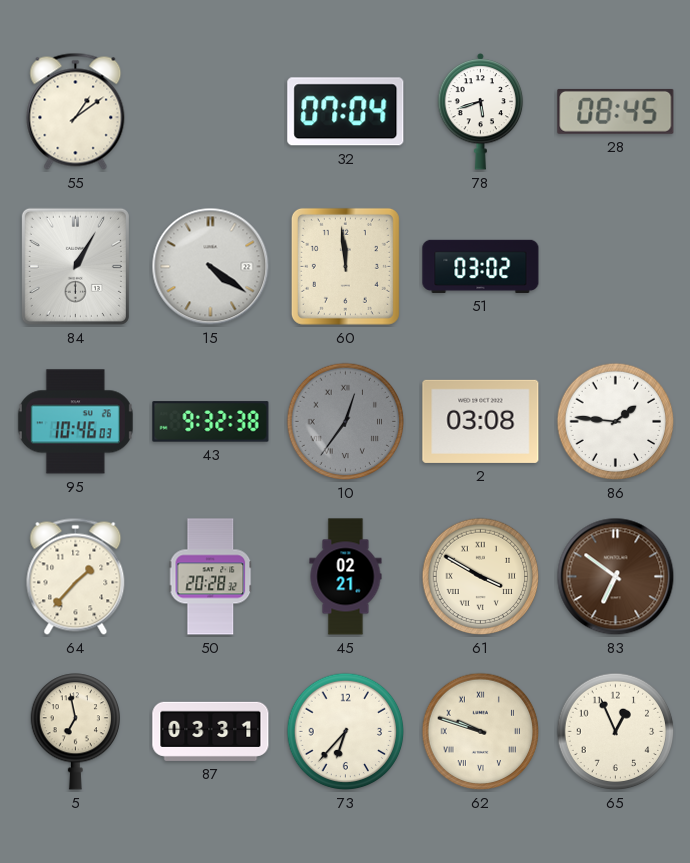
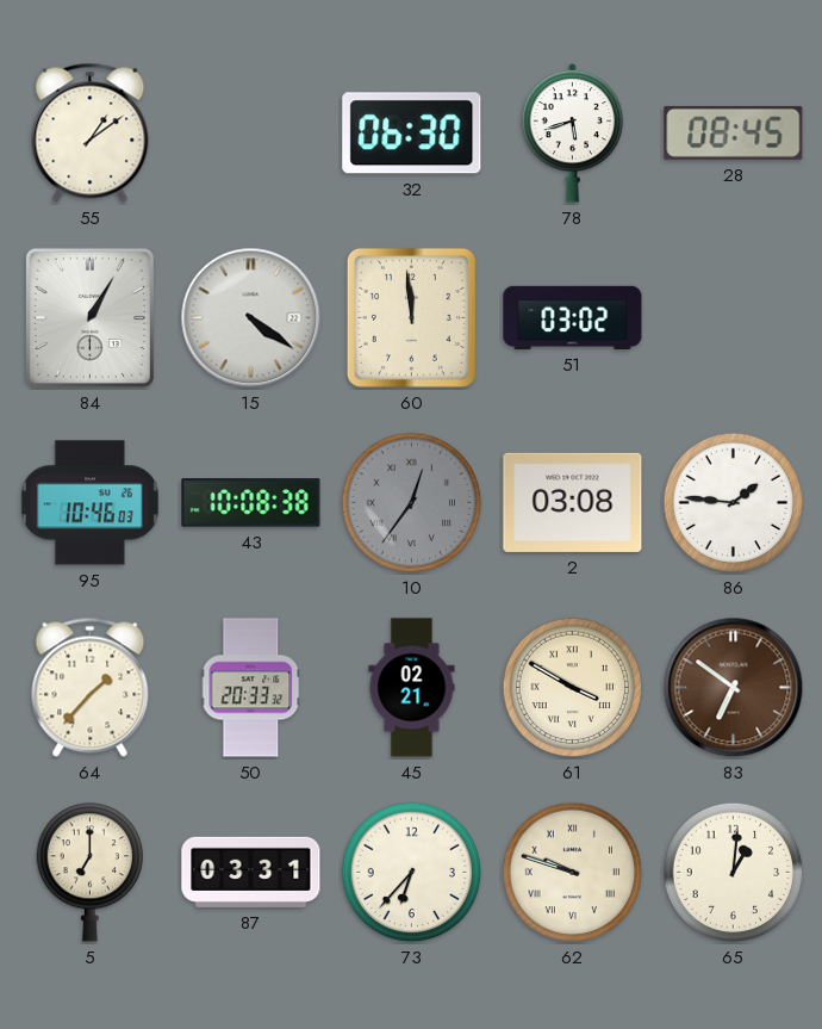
32: 07:04 -> 06:30 (412, 134)
43: 9:32 -> 10:08 (251, 503)
50: 20:28 -> 20:33 (251, 688)
5: 6:58 -> 7:00 (89, 873)
65: 12:56 -> 1:01 (734, 873)
